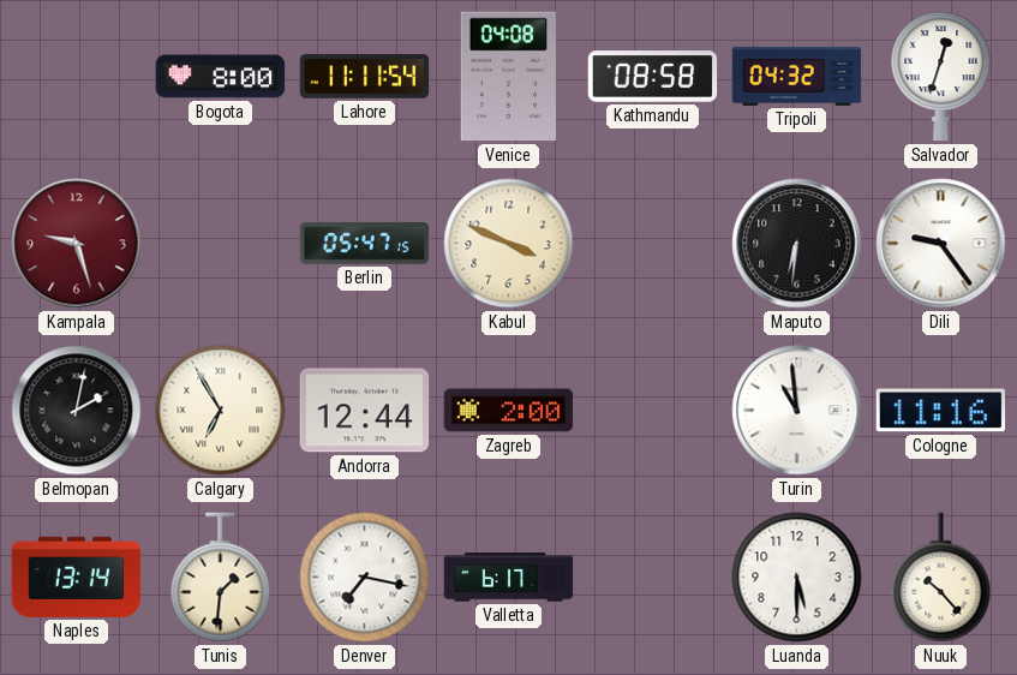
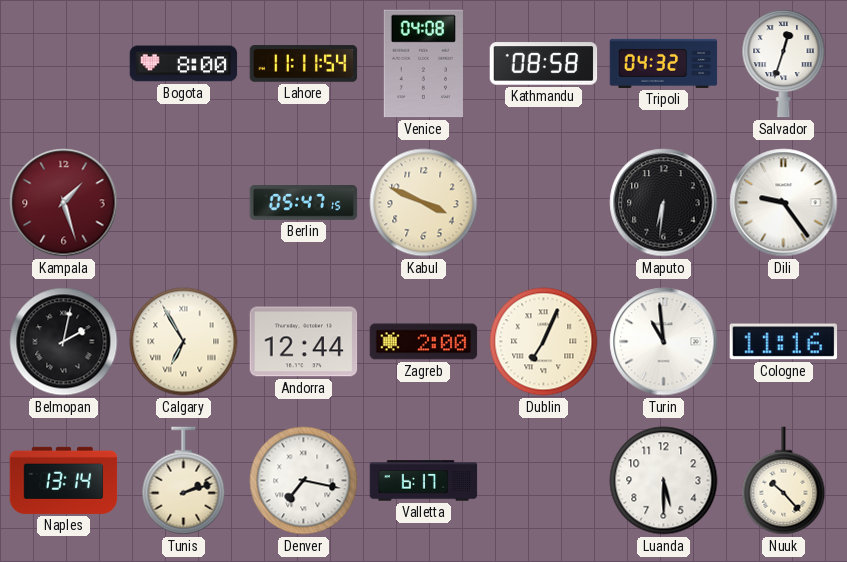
Kampala: 9:27 -> 1:27 (64, 203)
Dublin: none -> 7:04 (544, 342)
Tunis: 1:31 -> 2:12 (184, 481)
